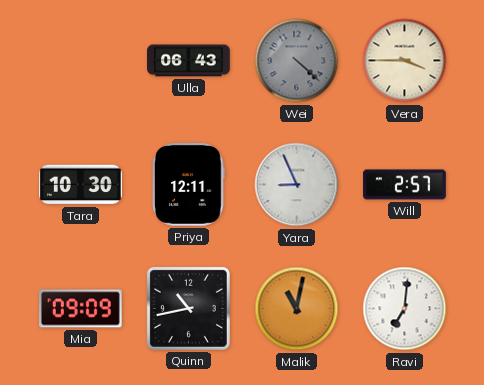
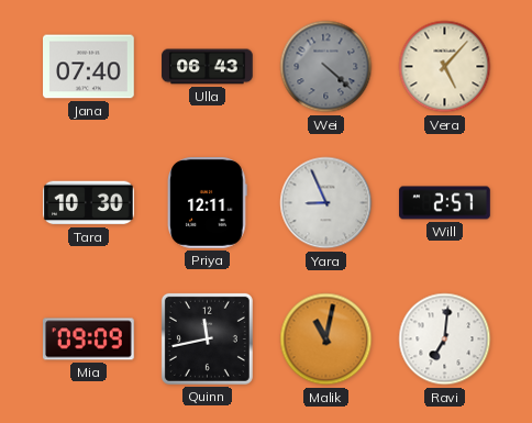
Jana: none -> 07:40 (89, 67)
Vera: 3:45 -> 5:07 (445, 67)
Quinn: 10:43 -> 11:43 (207, 338)
